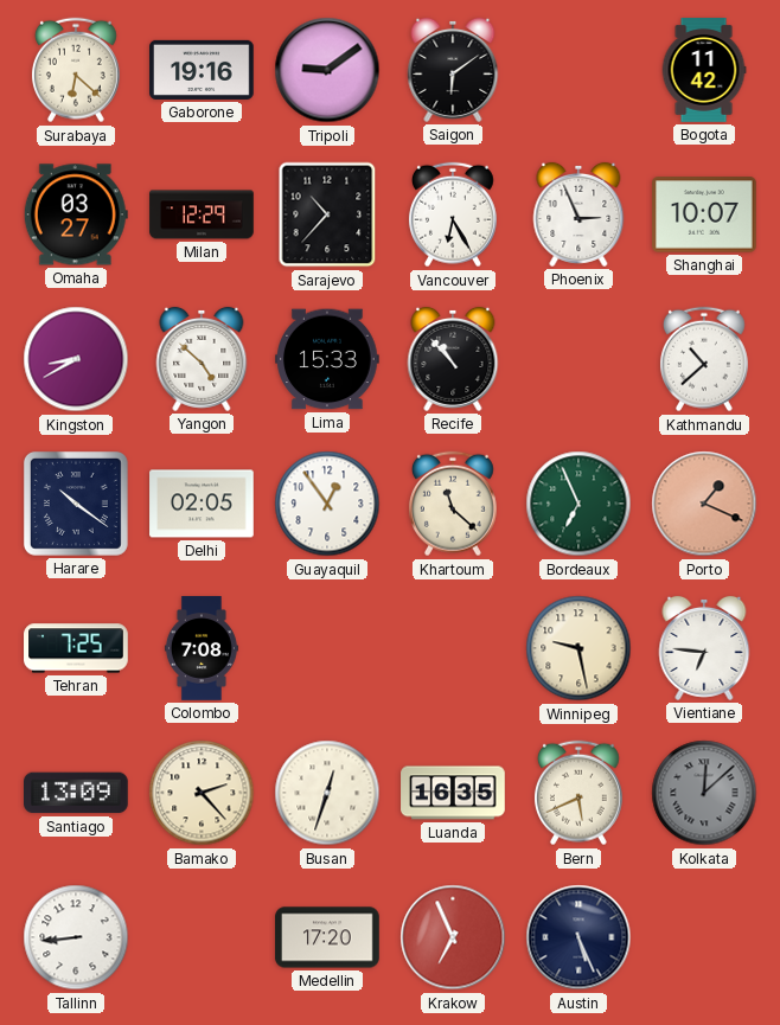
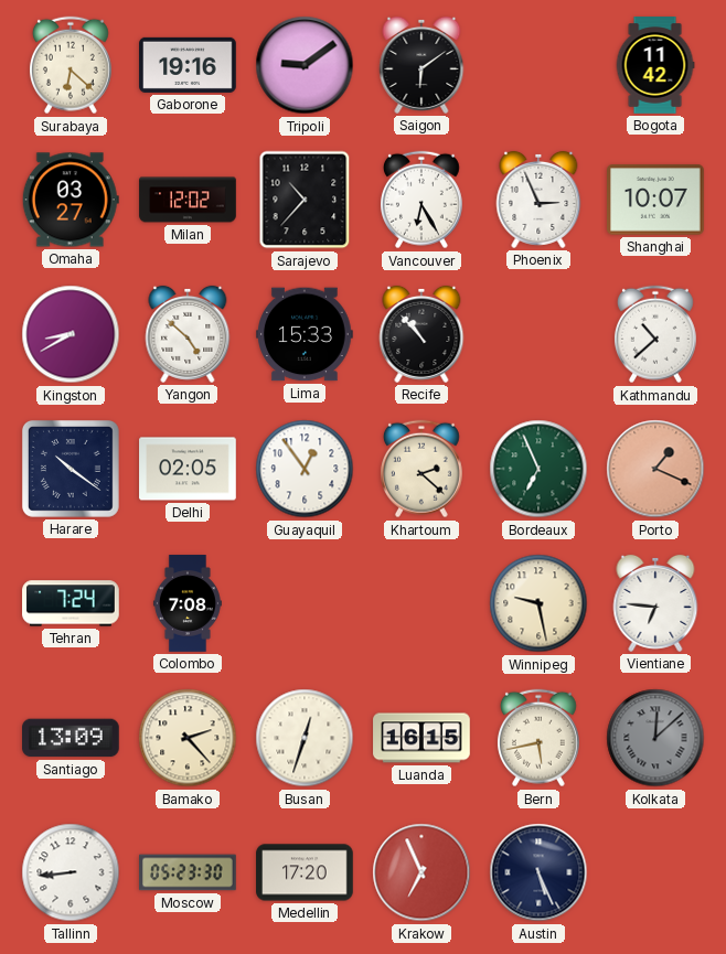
Milan: 12:29 -> 12:02 (188, 200)
Khartoum: 11:22 -> 2:22 (421, 469)
Tehran: 7:25 -> 7:24 (71, 603)
Luanda: 16:35 -> 16:15 (421, 738)
Bern: 5:41 -> 5:43 (538, 738)
Moscow: none -> 05:23 (188, 872)
